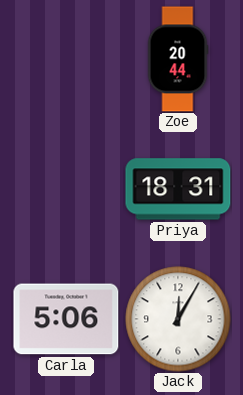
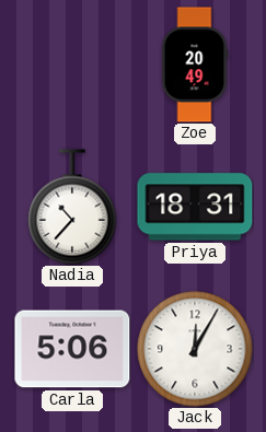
Zoe: 20:44 -> 20:49 (195, 65)
Nadia: none -> 10:37 (72, 207)
